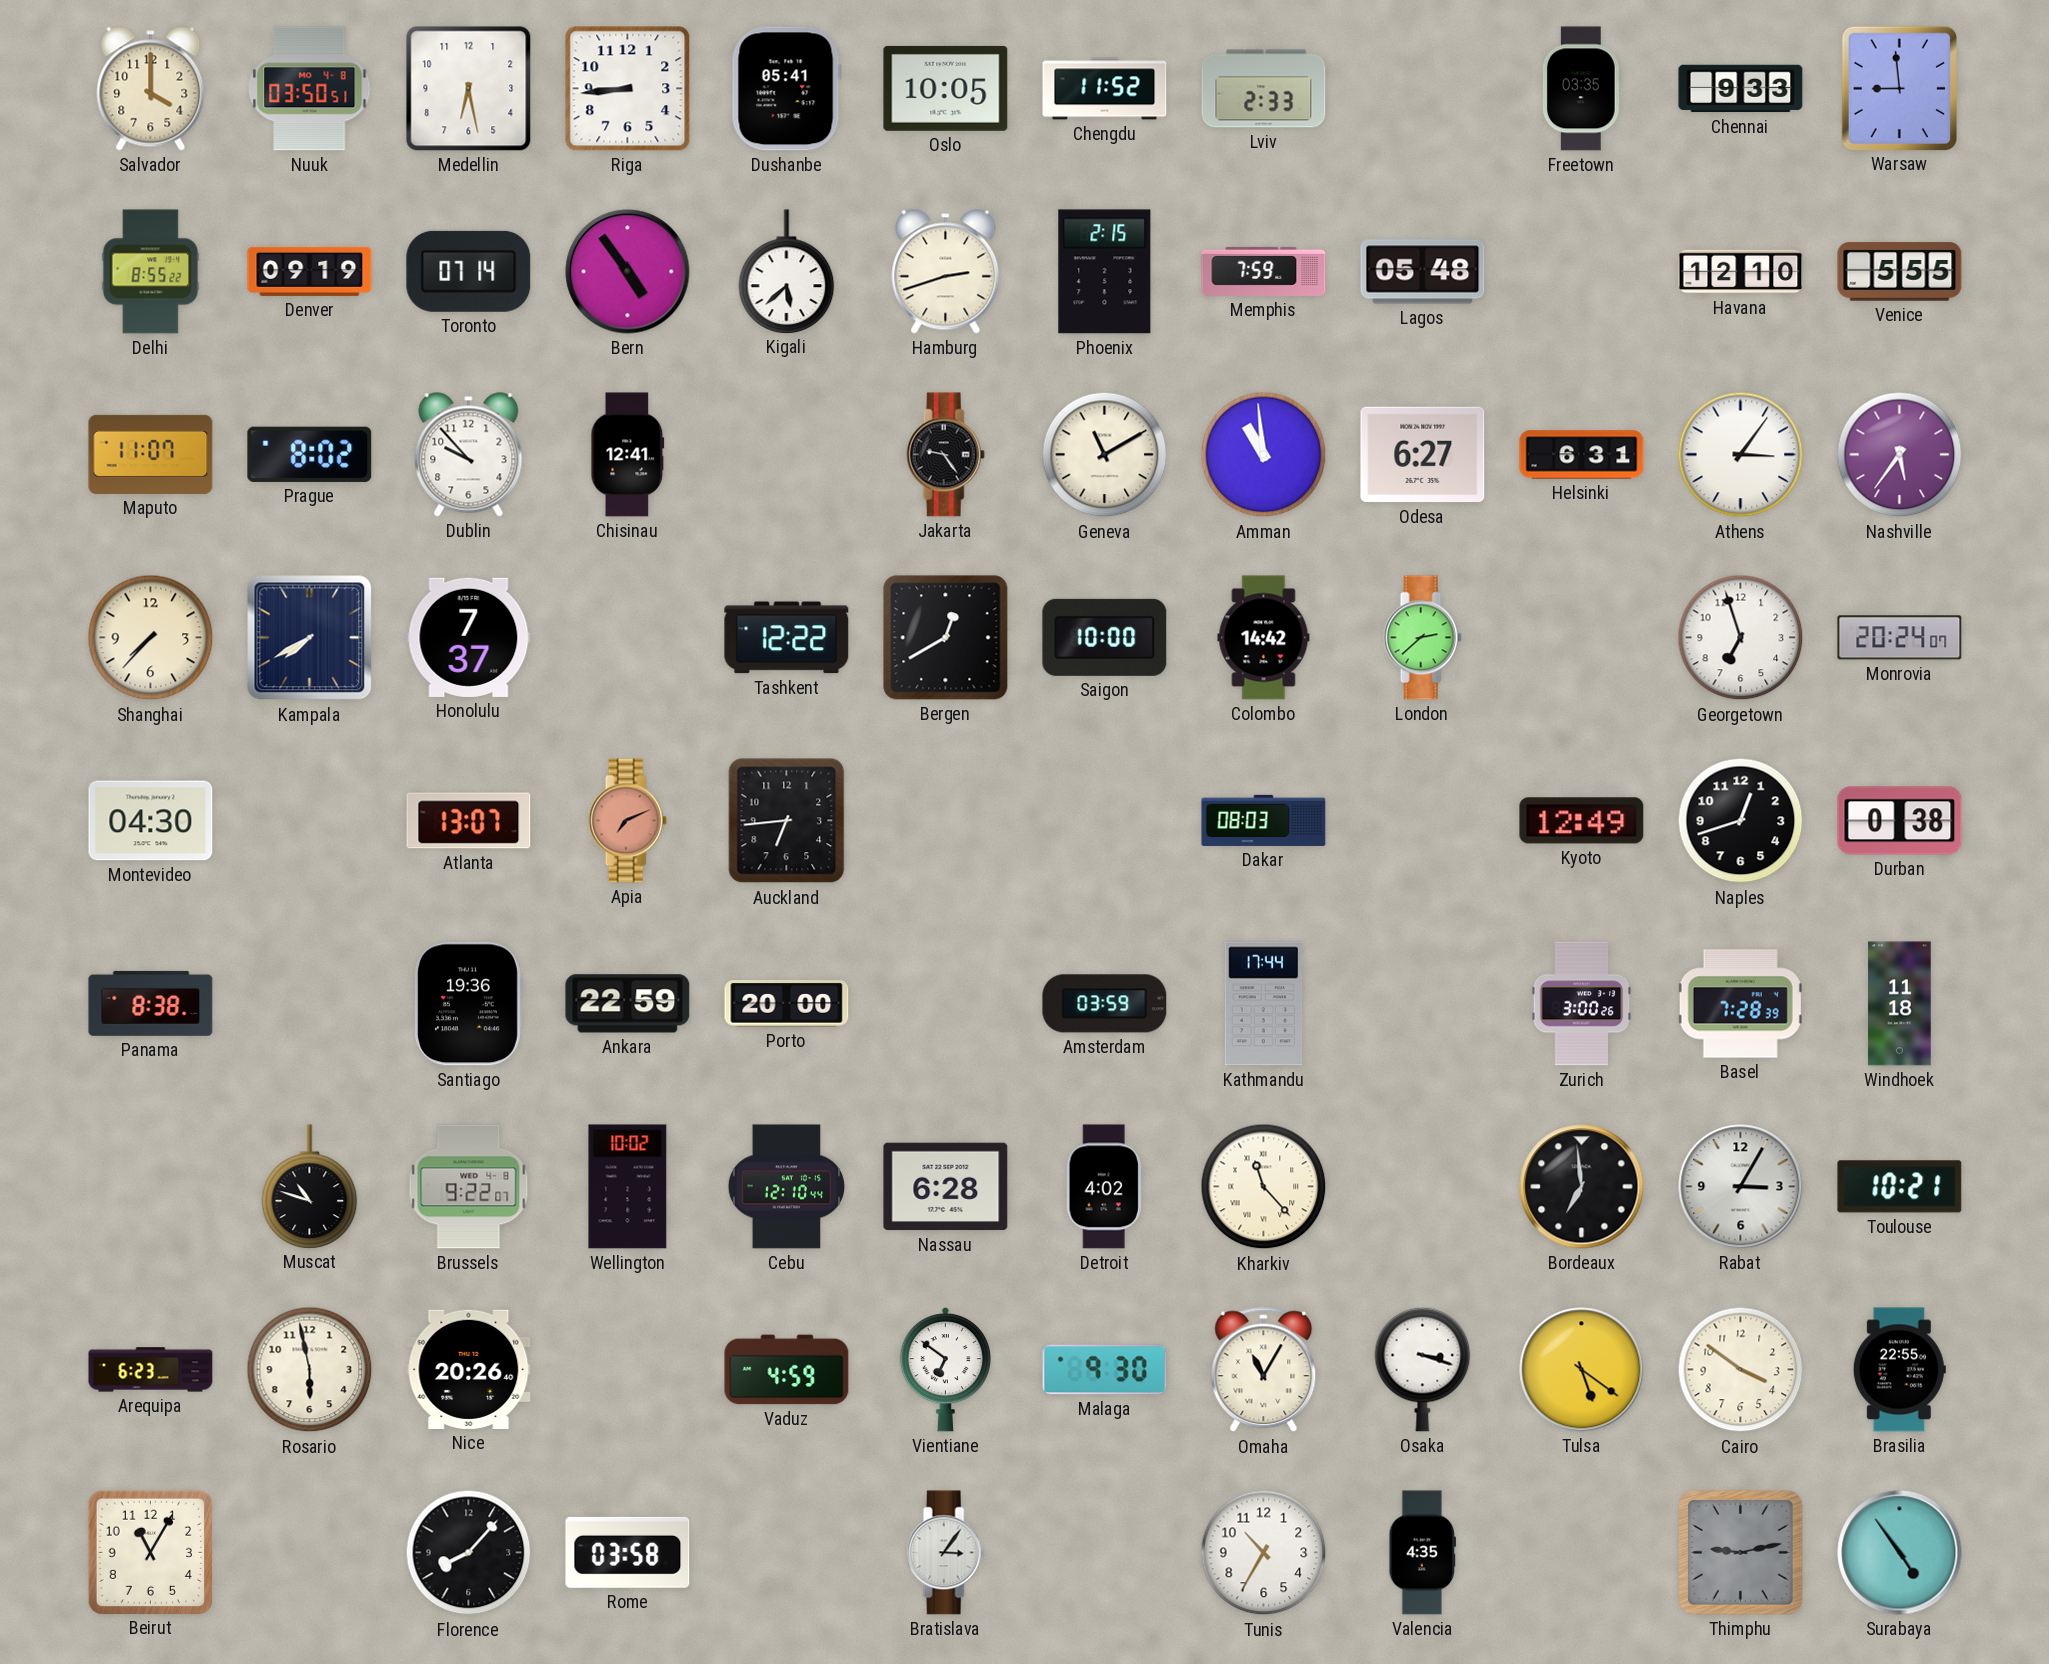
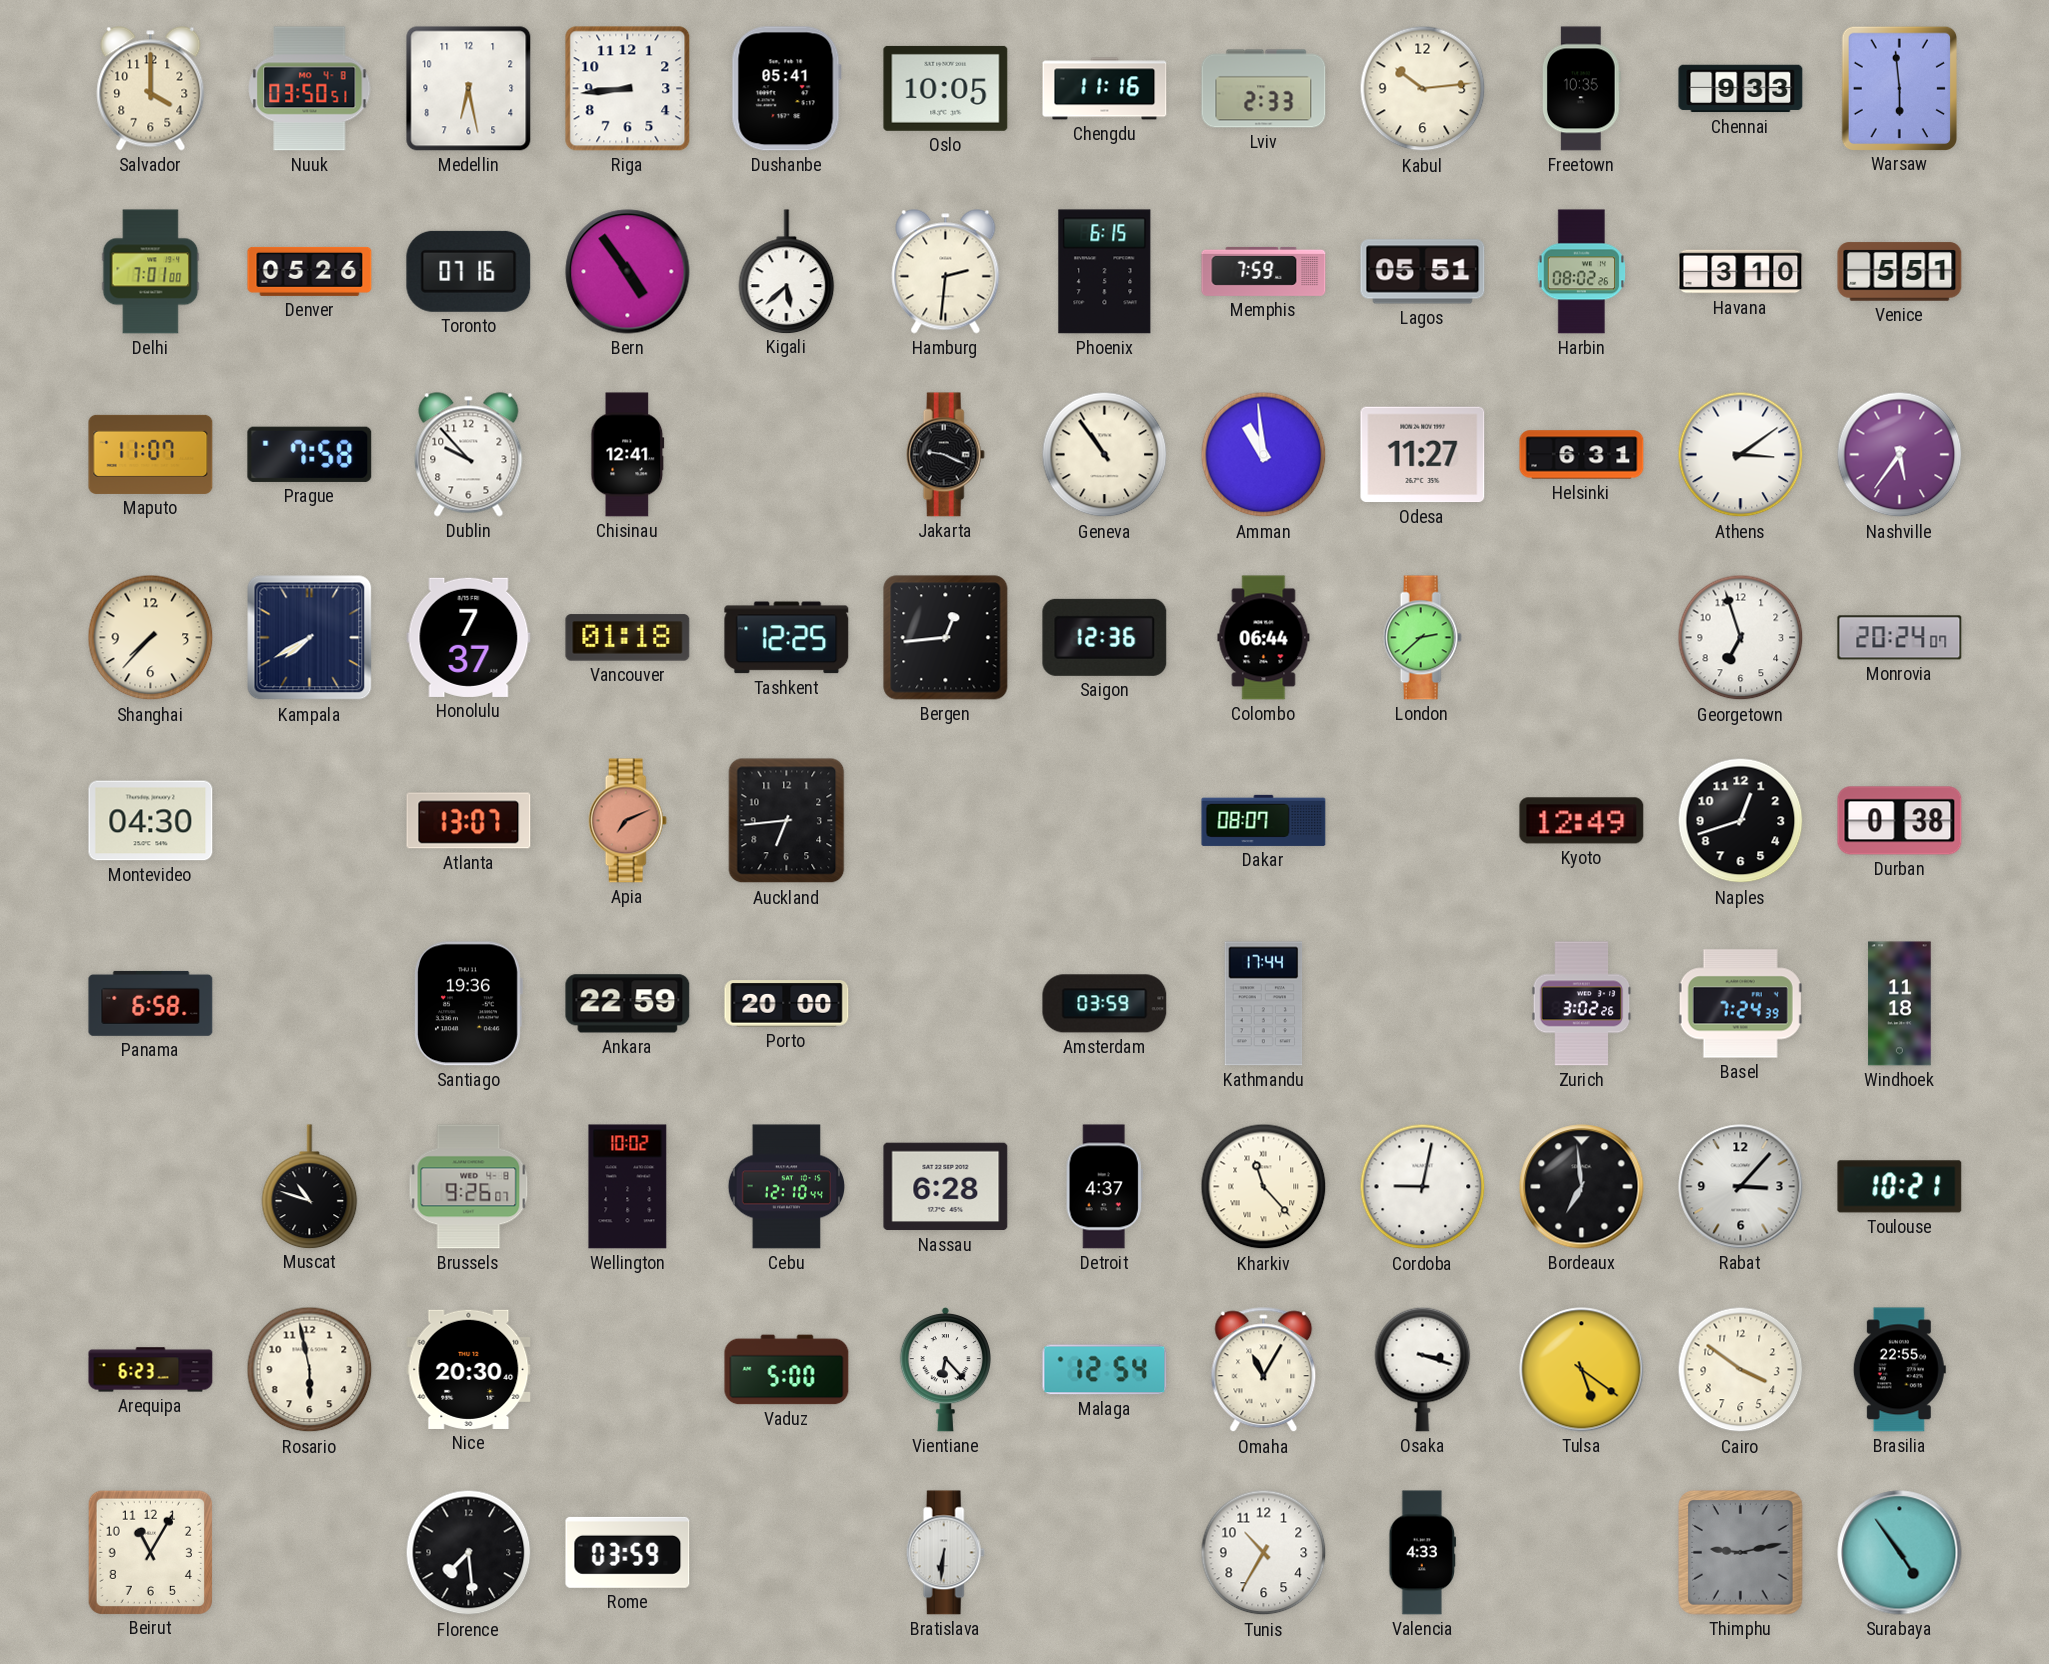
Chengdu: 11:52 -> 11:16 (1105, 89)
Kabul: none -> 10:14 (1423, 89)
Freetown: 03:35 -> 10:35 (1581, 89)
Warsaw: 8:59 -> 5:59 (1899, 88)
Delhi: 8:55 -> 7:01 (151, 272)
Denver: 09:19 -> 05:26 (310, 271)
Toronto: 07:14 -> 07:16 (469, 271)
Hamburg: 2:42 -> 2:31 (946, 272)
Phoenix: 2:15 -> 6:15 (1105, 272)
Lagos: 05:48 -> 05:51 (1423, 272)
Harbin: none -> 08:02 (1581, 272)
Havana: 12:10 -> 3:10 (1741, 272)
Venice: 5:55 -> 5:51 (1900, 272)
Prague: 8:02 -> 7:58 (310, 454)
Jakarta: 9:24 -> 9:19 (945, 455)
Geneva: 11:10 -> 10:54 (1105, 455)
Odesa: 6:27 -> 11:27 (1423, 455)
Athens: 3:06 -> 3:09 (1741, 455)
Vancouver: none -> 01:18 (628, 638)
Tashkent: 12:22 -> 12:25 (787, 638)
Bergen: 12:40 -> 12:44 (946, 638)
Saigon: 10:00 -> 12:36 (1105, 637)
Colombo: 14:42 -> 06:44 (1264, 638)
Dakar: 08:03 -> 08:07 (1264, 820)
Panama: 8:38 -> 6:58 (151, 1003)
Zurich: 3:00 -> 3:02 (1582, 1004)
Basel: 7:28 -> 7:24 (1740, 1004)
Brussels: 9:22 -> 9:26 (469, 1187)
Detroit: 4:02 -> 4:37 (1104, 1187)
Cordoba: none -> 9:02 (1423, 1187)
Rabat: 3:05 -> 3:07 (1741, 1187)
Nice: 20:26 -> 20:30 (469, 1369)
Vaduz: 4:59 -> 5:00 (787, 1370)
Vientiane: 6:51 -> 6:23 (945, 1370)
Malaga: 9:30 -> 12:54 (1105, 1370)
Florence: 8:07 -> 7:29 (469, 1553)
Rome: 03:58 -> 03:59 (628, 1552)
Bratislava: 3:06 -> 6:31 (945, 1553)
Valencia: 4:35 -> 4:33 (1423, 1553)
